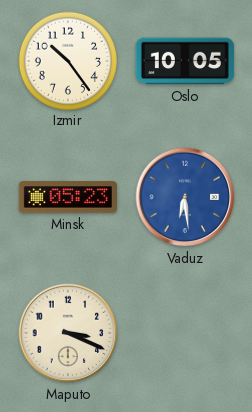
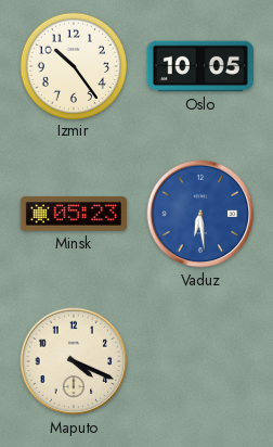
Maputo: 3:19 -> 4:19 (74, 361)
